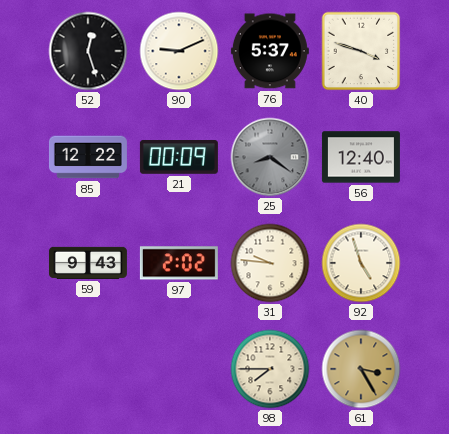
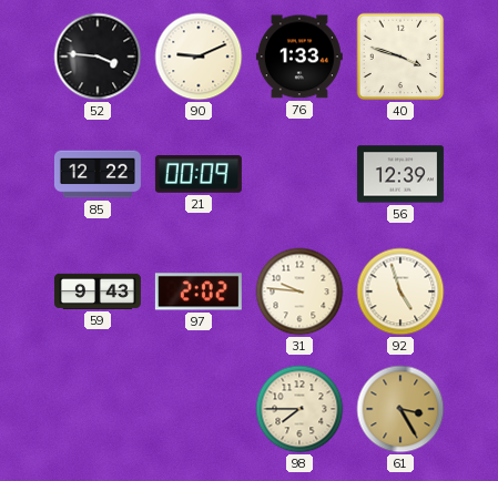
52: 12:27 -> 3:46 (98, 57)
76: 5:37 -> 1:33 (299, 57)
25: 8:21 -> none (270, 157)
56: 12:40 -> 12:39 (400, 174)
